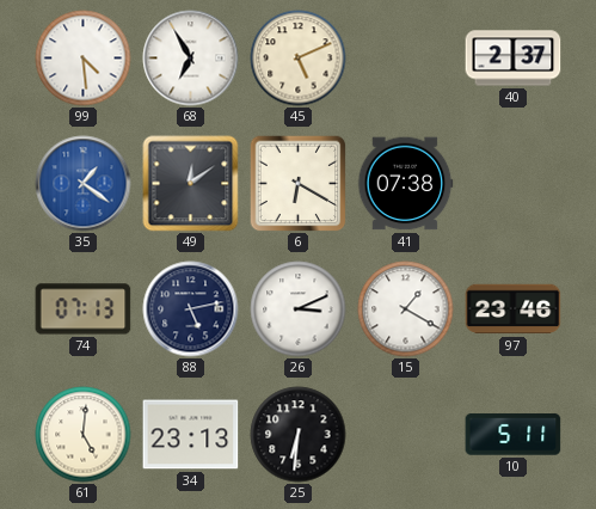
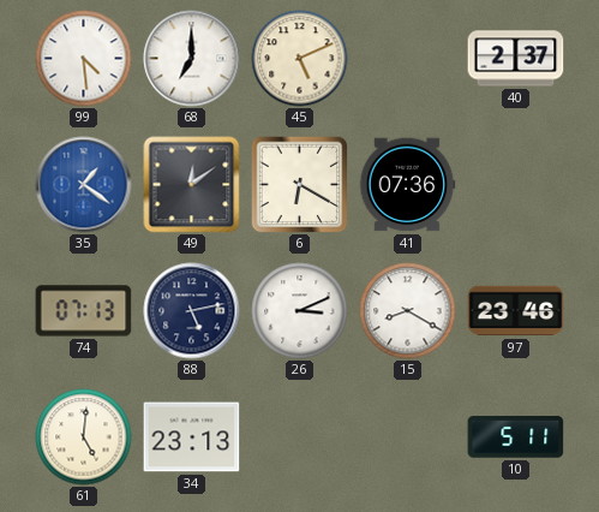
68: 6:55 -> 7:00 (192, 59)
41: 07:38 -> 07:36 (407, 185)
15: 1:20 -> 8:20 (408, 311)
25: 6:31 -> none (299, 435)
